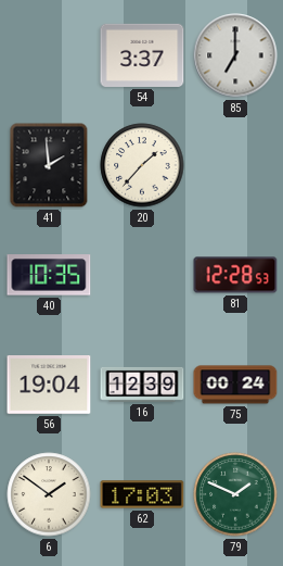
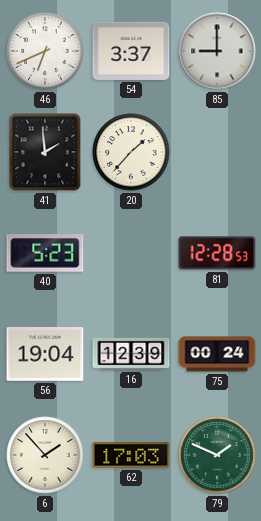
46: none -> 6:41 (45, 51)
85: 7:00 -> 9:00 (217, 51)
40: 10:35 -> 5:23 (45, 253)
6: 1:51 -> 1:53 (45, 455)
